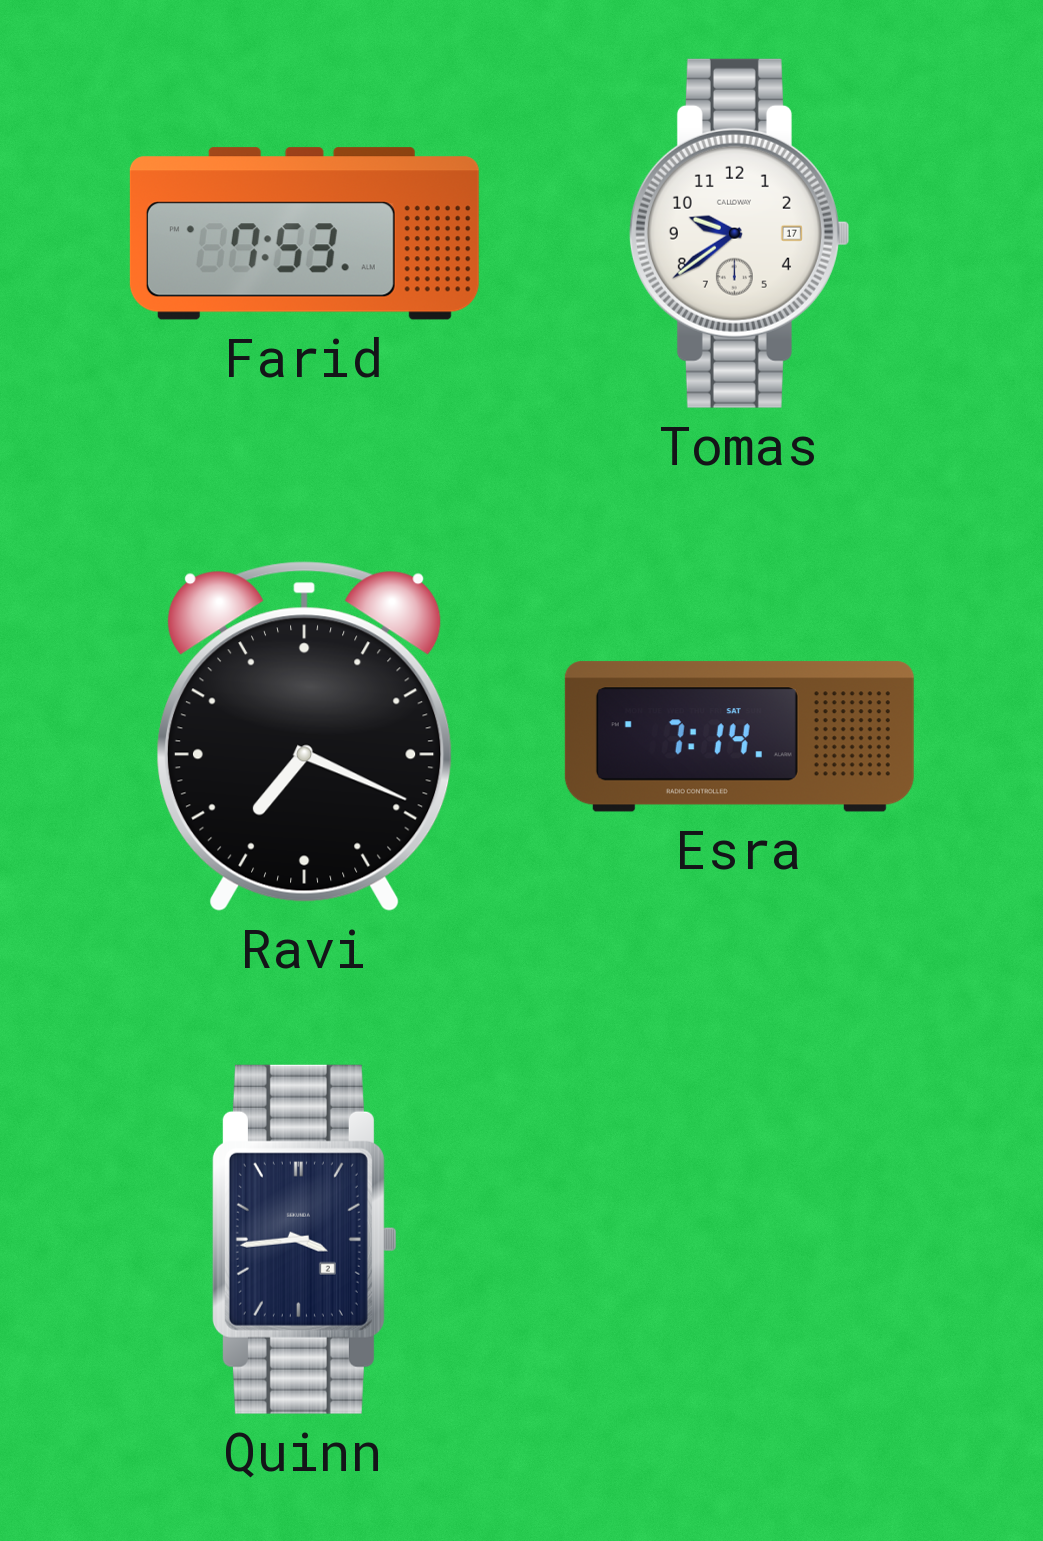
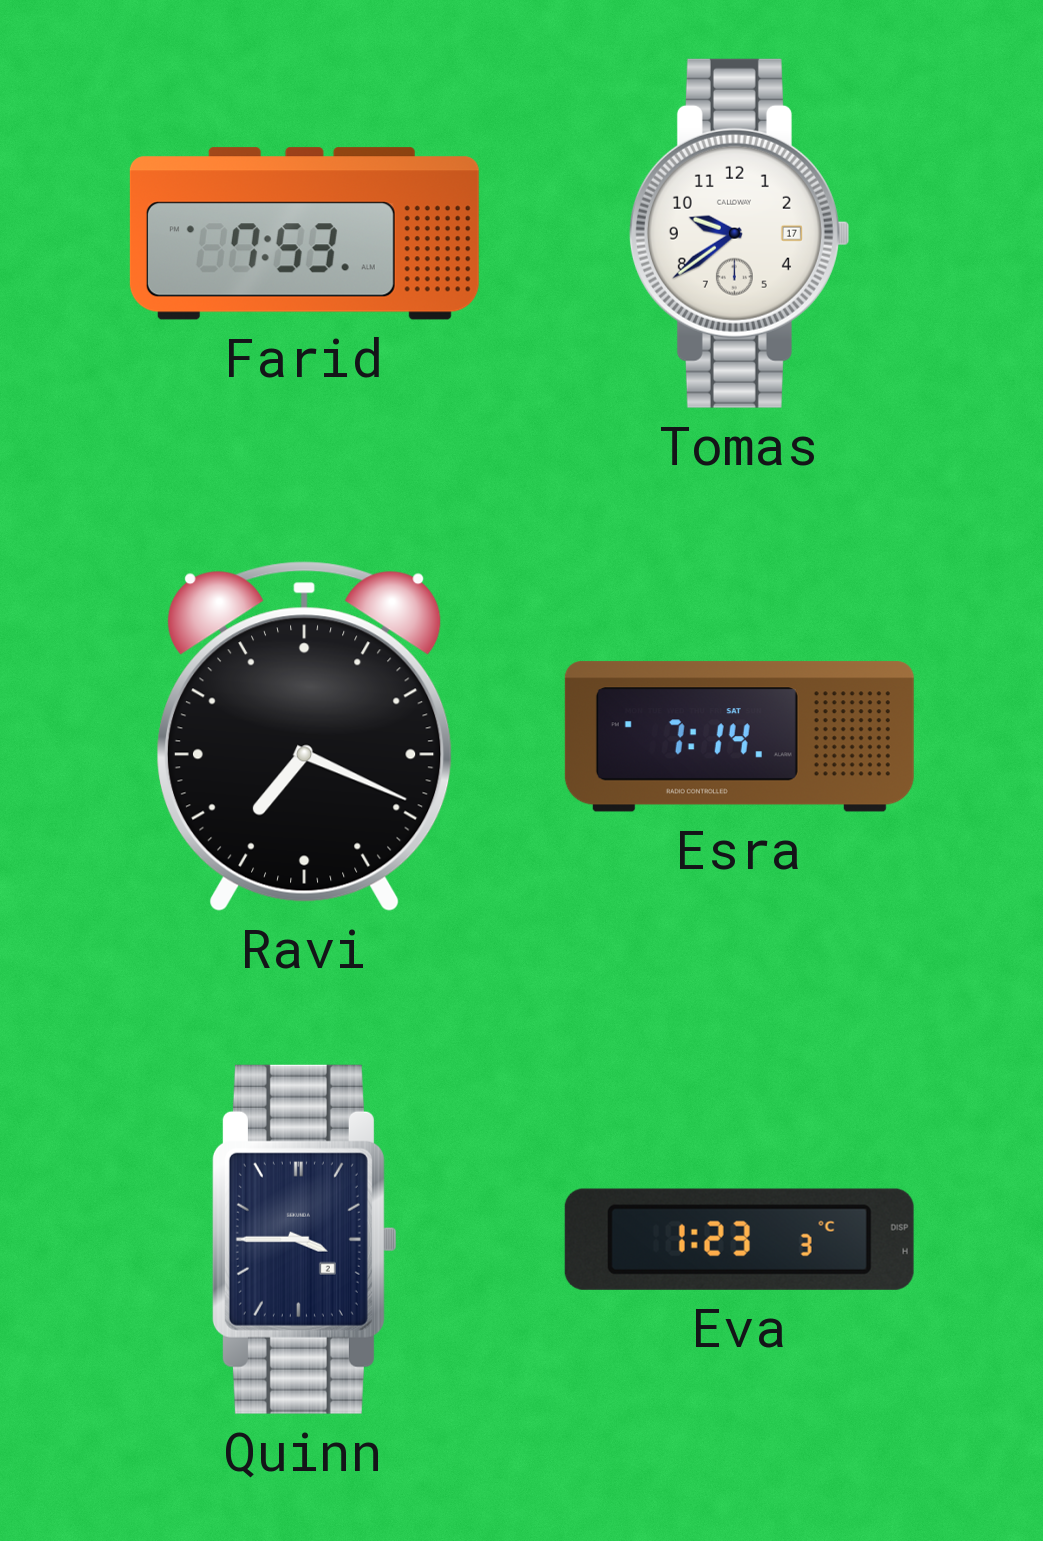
Quinn: 3:44 -> 3:45 (304, 1239)
Eva: none -> 1:23 (739, 1239)
